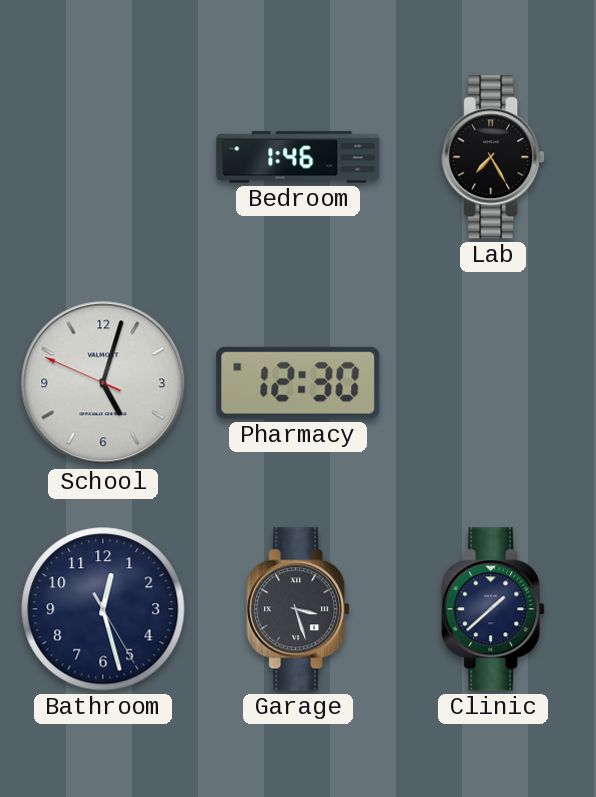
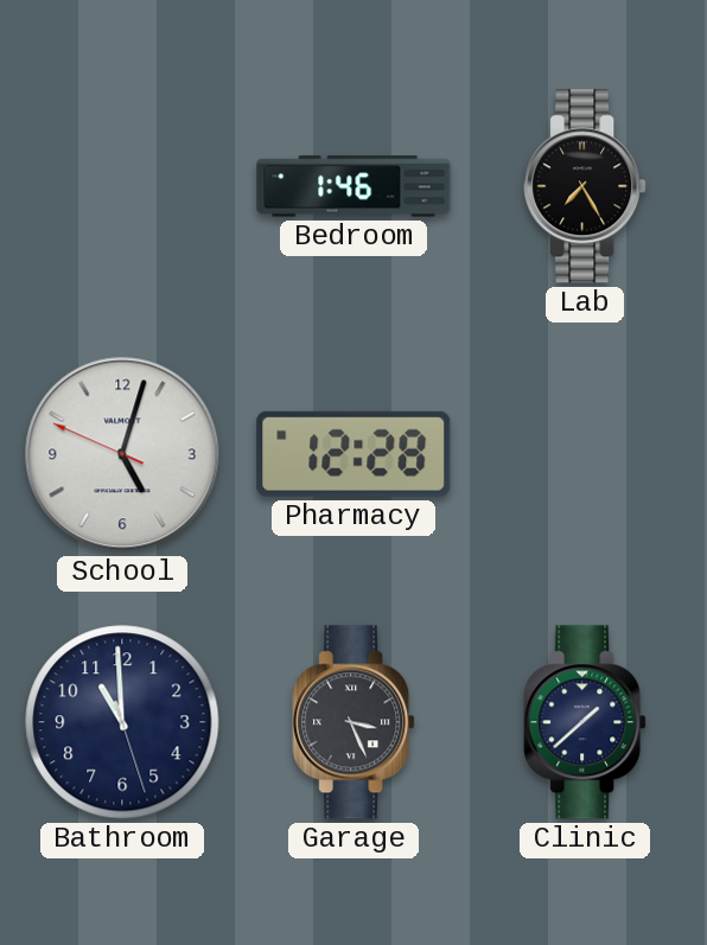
Pharmacy: 12:30 -> 12:28 (353, 454)
Bathroom: 12:27 -> 10:59 (122, 722)
Garage: 3:27 -> 3:26 (353, 722)
